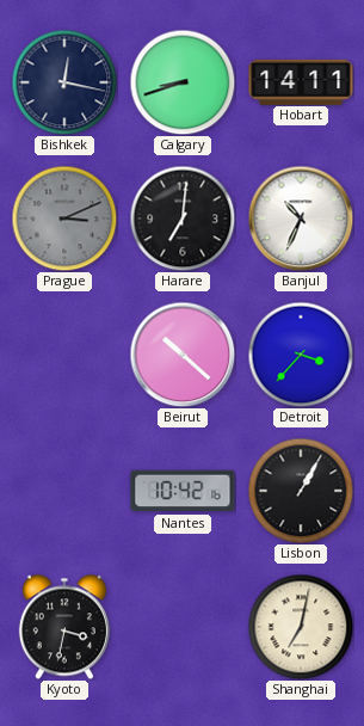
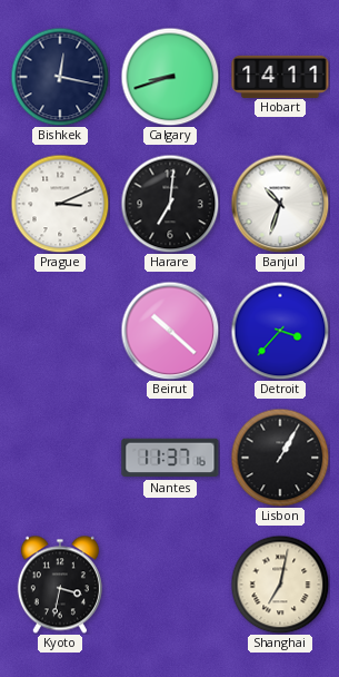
Prague dial: grey -> white (60, 204)
Banjul: 10:34 -> 10:33 (280, 204)
Nantes: 10:42 -> 11:37 (170, 458)
